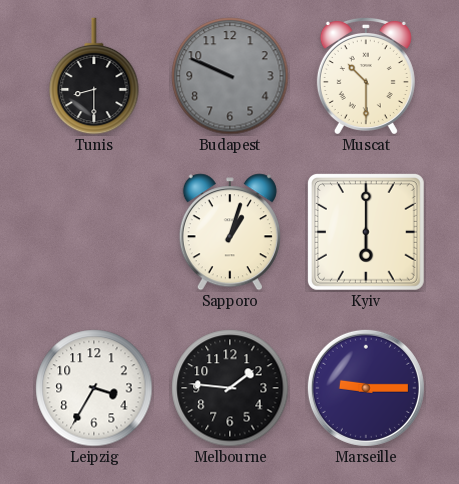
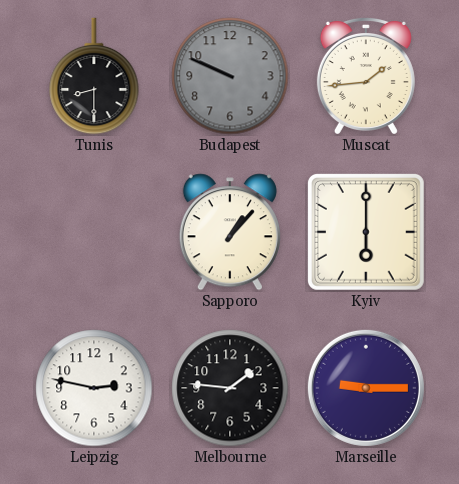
Muscat: 10:30 -> 1:44 (366, 75)
Sapporo: 1:03 -> 1:07 (230, 232)
Leipzig: 3:35 -> 2:47 (94, 388)
